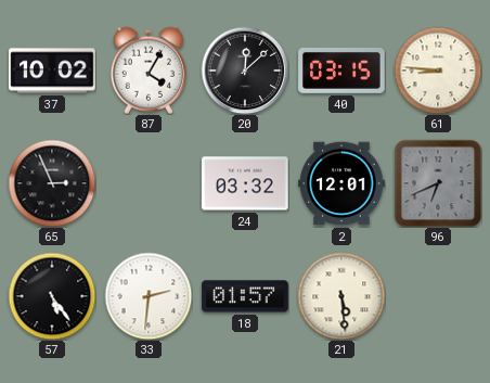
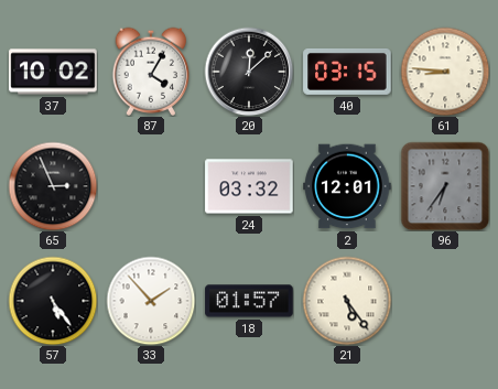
96: 6:41 -> 6:36 (445, 186)
33: 2:31 -> 1:53 (151, 301)
21: 5:29 -> 5:24 (347, 301)
